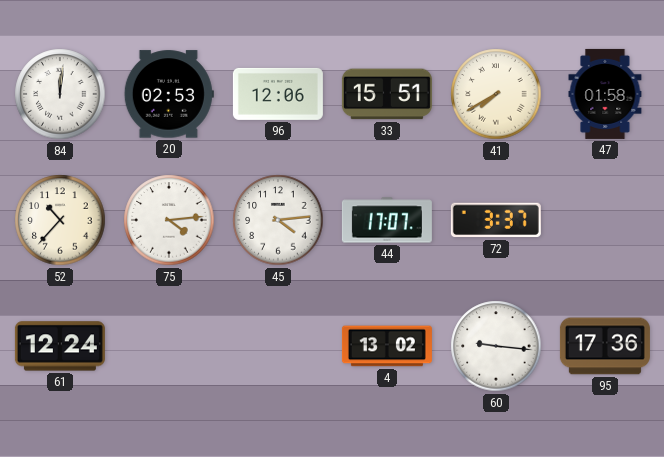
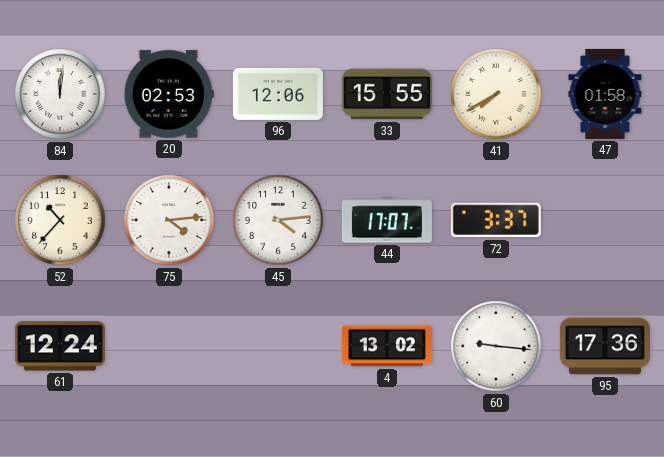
33: 15:51 -> 15:55 (387, 94)
